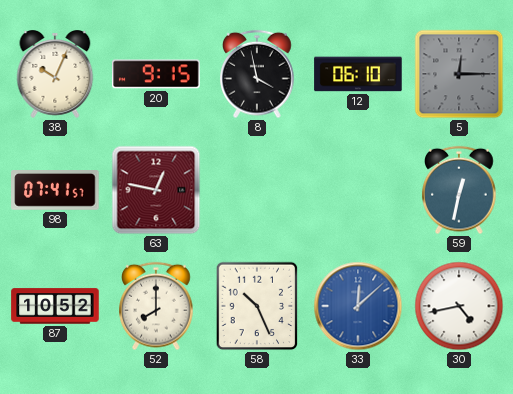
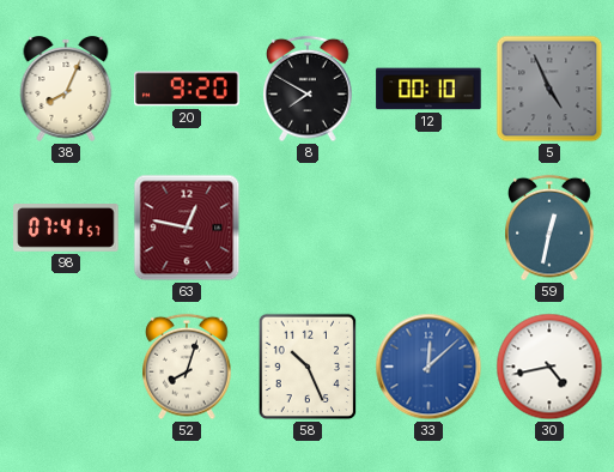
38: 10:04 -> 8:04 (66, 90)
20: 9:15 -> 9:20 (187, 89)
8: 3:58 -> 7:50 (308, 89)
12: 06:10 -> 00:10 (428, 89)
5: 12:15 -> 4:56 (549, 89)
87: 10:52 -> none (55, 306)
52: 8:00 -> 8:03 (187, 367)
